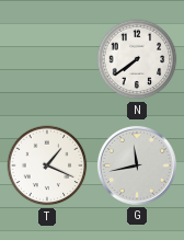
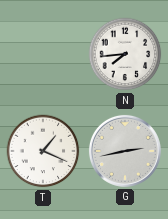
N: 7:39 -> 7:44 (125, 54)
G: 11:43 -> 2:43 (125, 151)
